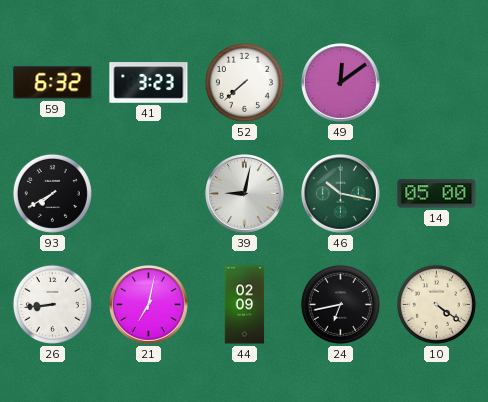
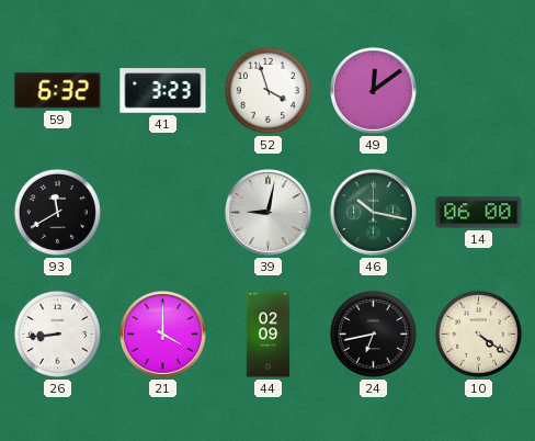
52: 7:38 -> 3:57 (267, 90)
93: 7:40 -> 11:40 (57, 212)
14: 05:00 -> 06:00 (479, 213)
21: 7:02 -> 4:00 (163, 335)
